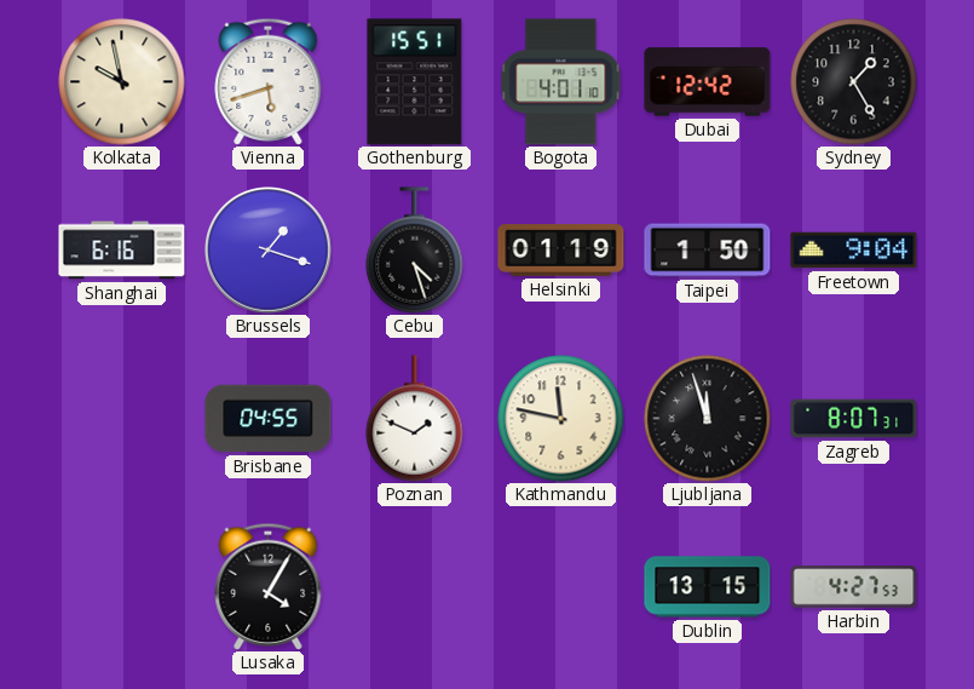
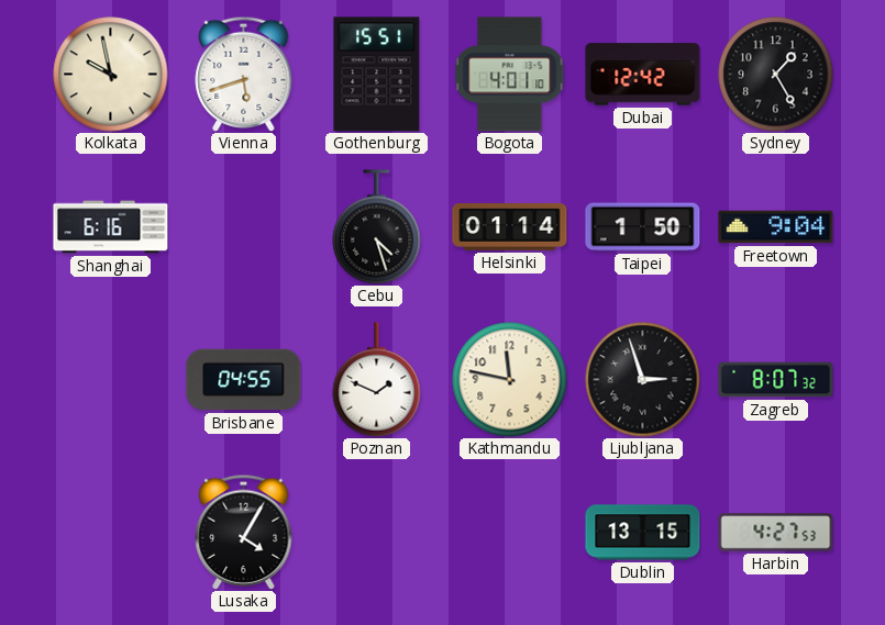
Brussels: 1:18 -> none (269, 251)
Helsinki: 01:19 -> 01:14 (510, 227)
Ljubljana: 11:57 -> 2:57 (643, 380)
Zagreb: 8:07:31 -> 8:07:32 (776, 380)
